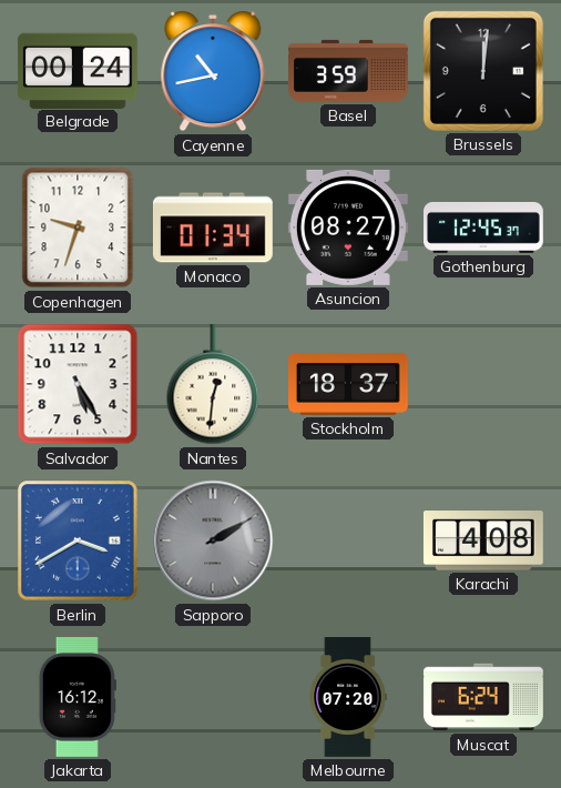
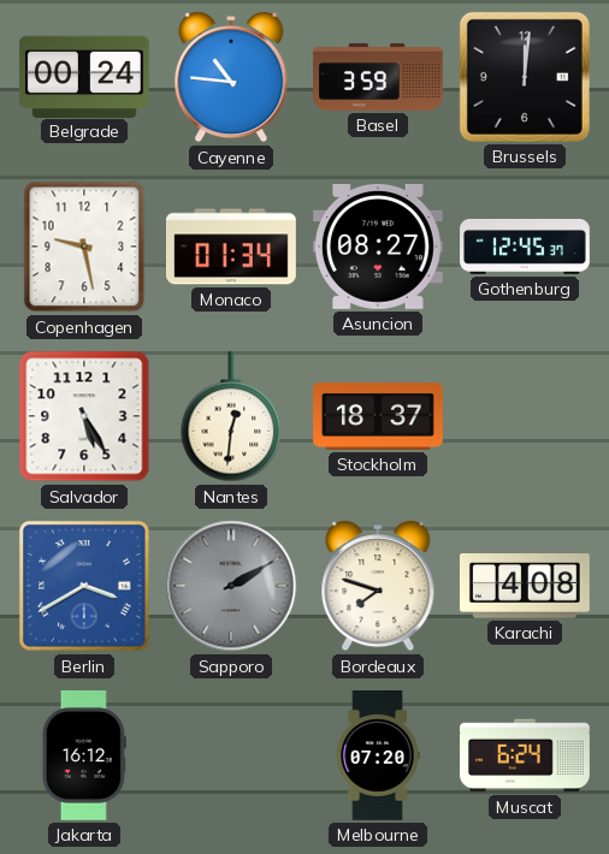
Cayenne: 10:43 -> 10:46 (231, 77)
Copenhagen: 9:33 -> 9:28 (84, 247)
Bordeaux: none -> 7:48 (378, 586)
